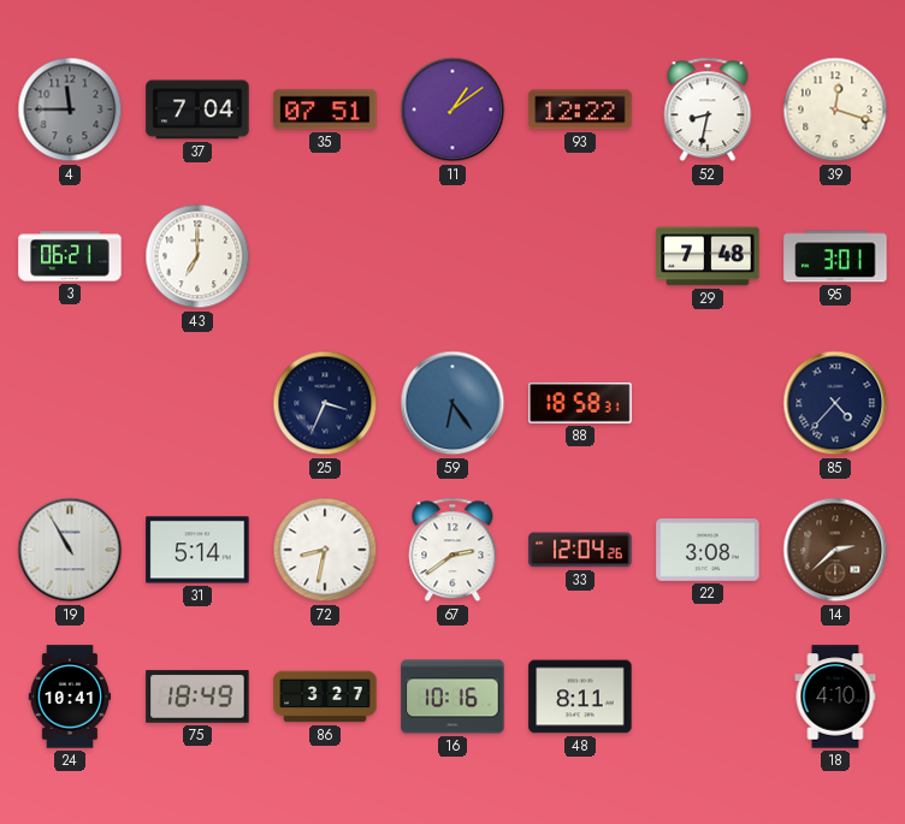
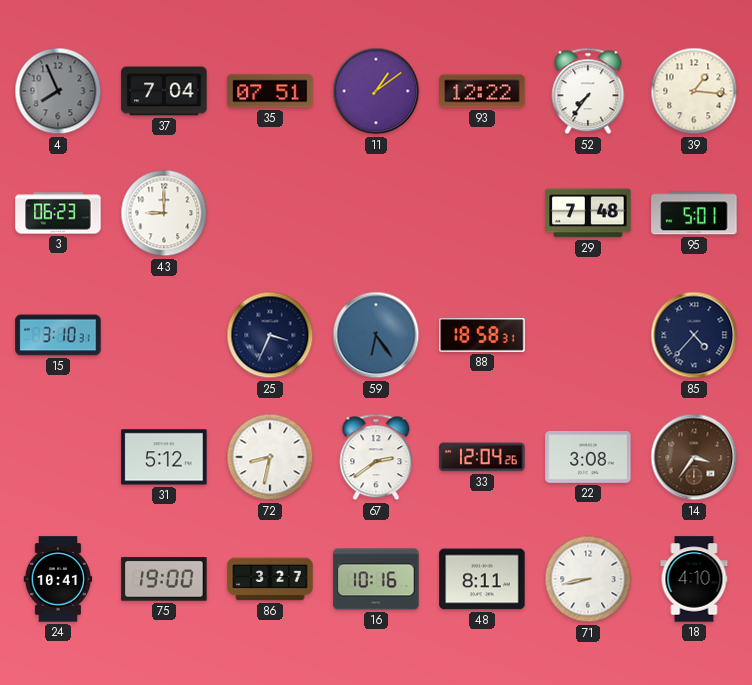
4: 11:45 -> 7:56 (58, 91)
52: 8:32 -> 7:36 (588, 91)
39: 12:18 -> 1:16 (694, 91)
3: 06:21 -> 06:23 (58, 213)
43: 7:00 -> 9:00 (164, 213)
95: 3:01 -> 5:01 (694, 213)
15: none -> 3:10 (58, 335)
19: 10:55 -> none (70, 550)
31: 5:14 -> 5:12 (164, 457)
14: 2:38 -> 3:36 (694, 457)
75: 18:49 -> 19:00 (164, 579)
71: none -> 8:43 (588, 579)
